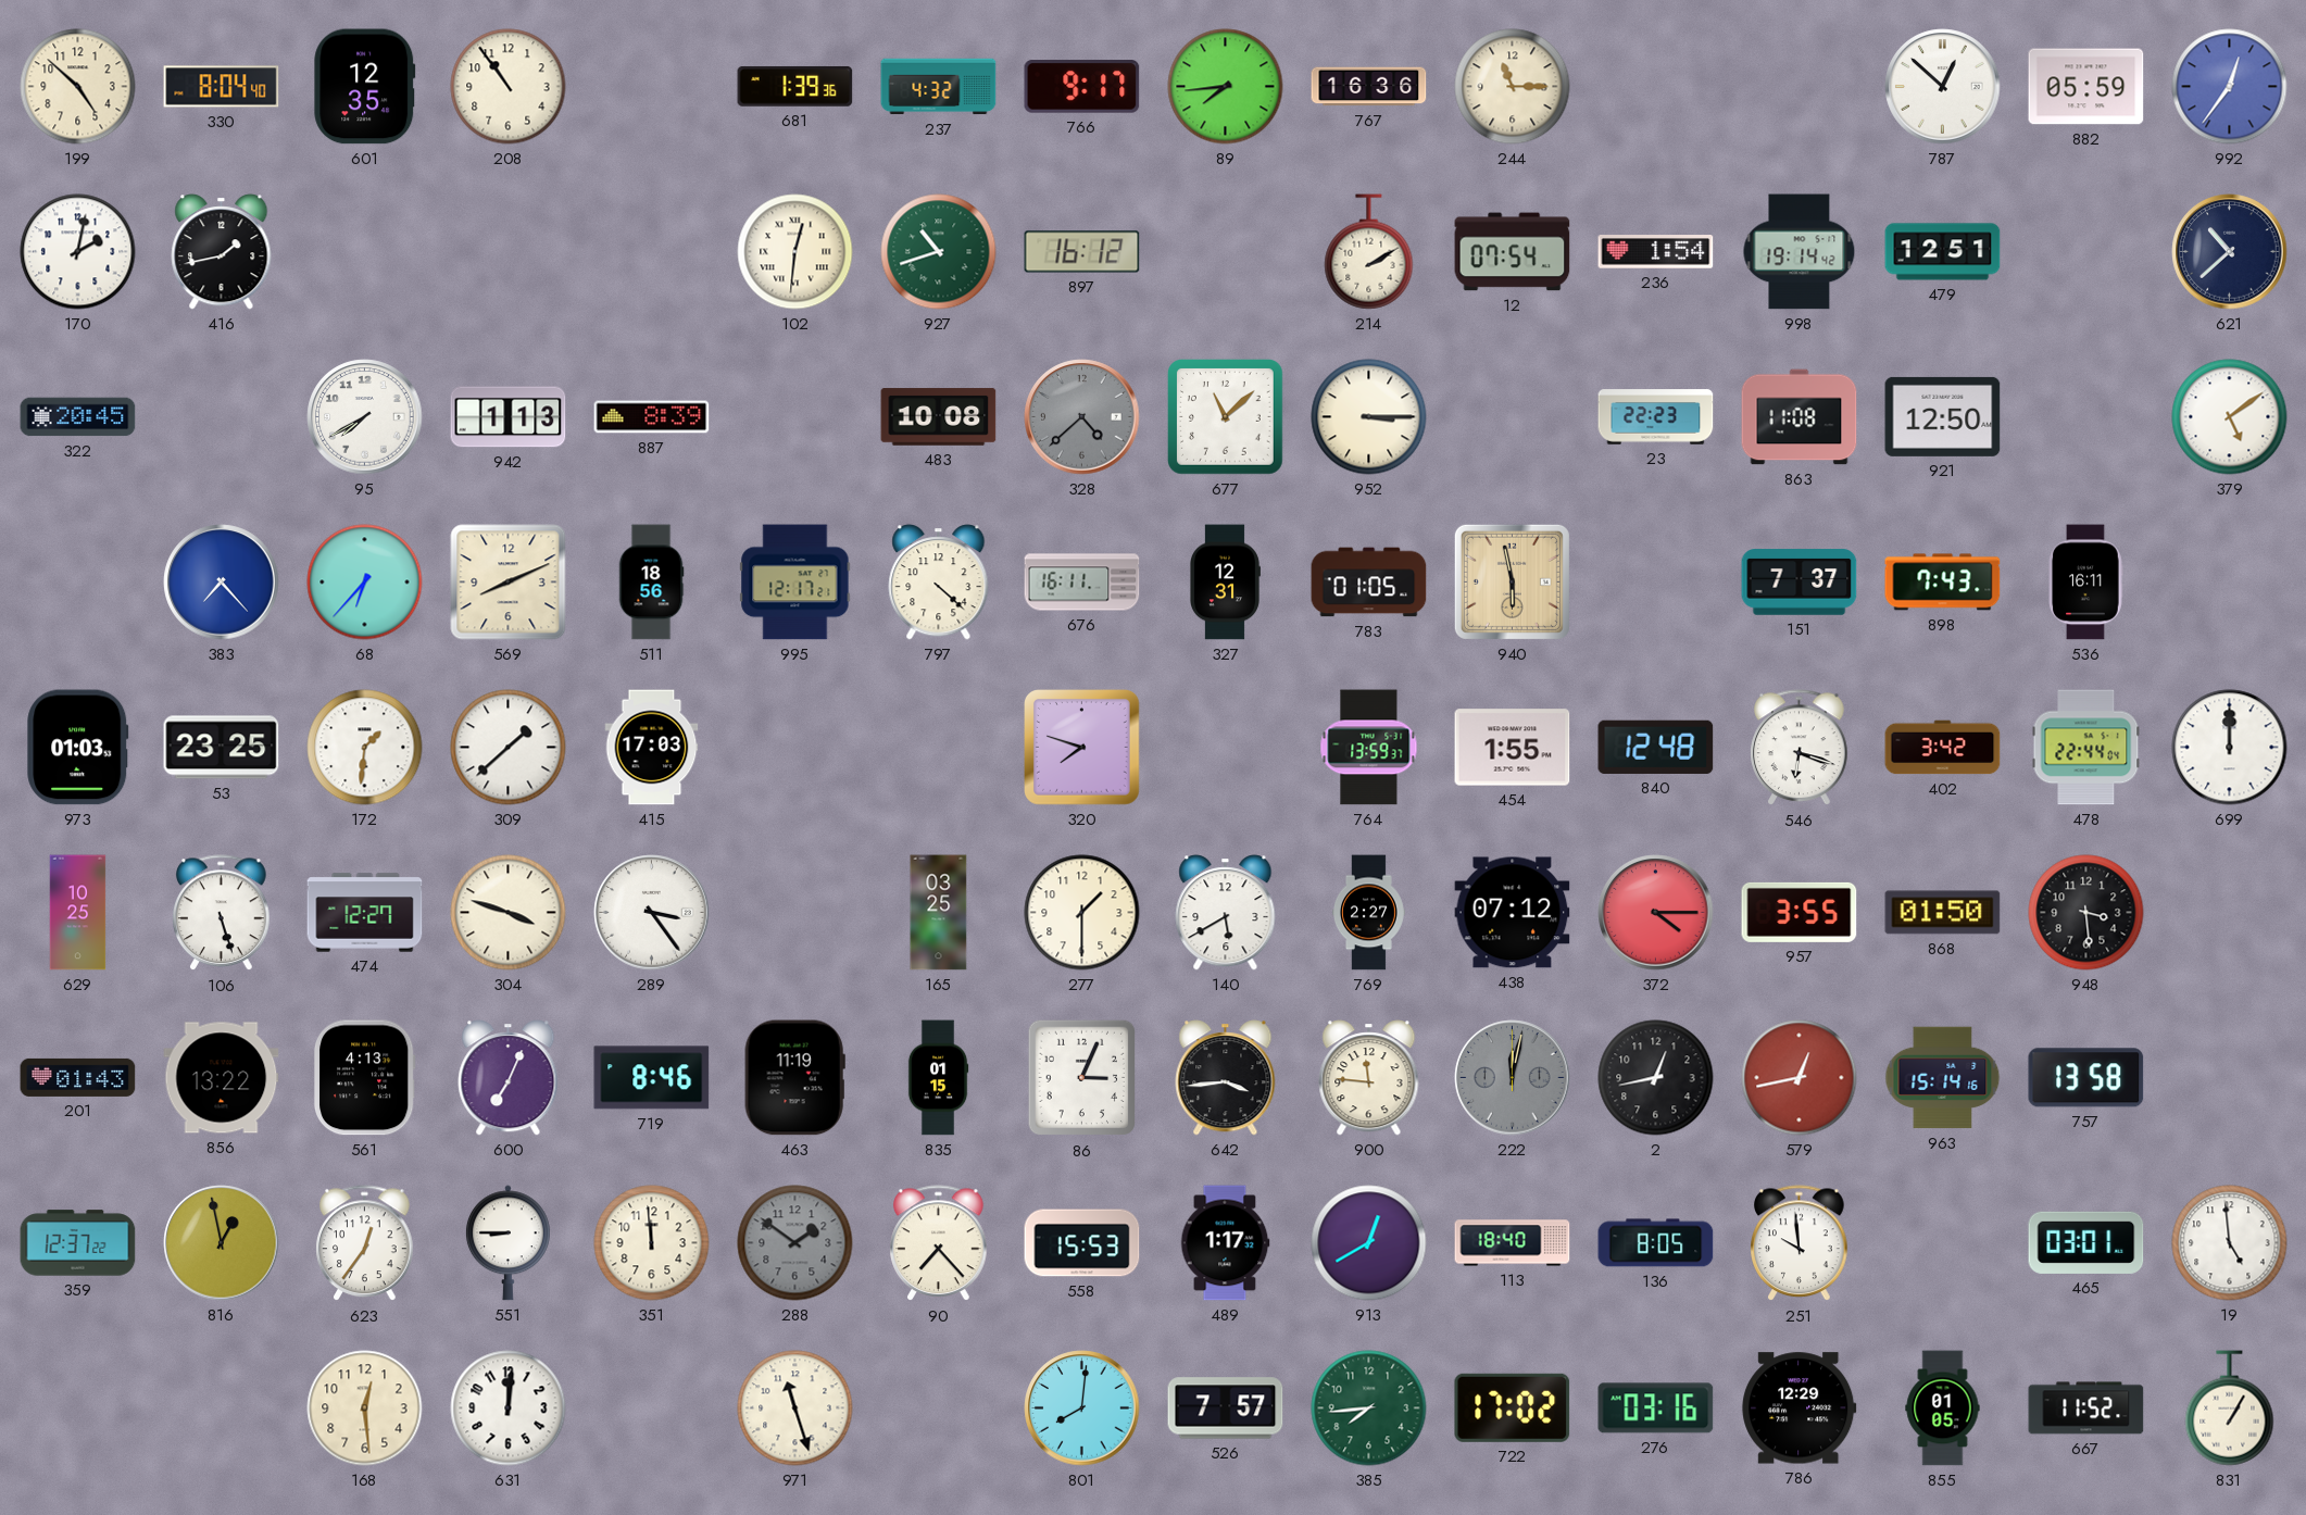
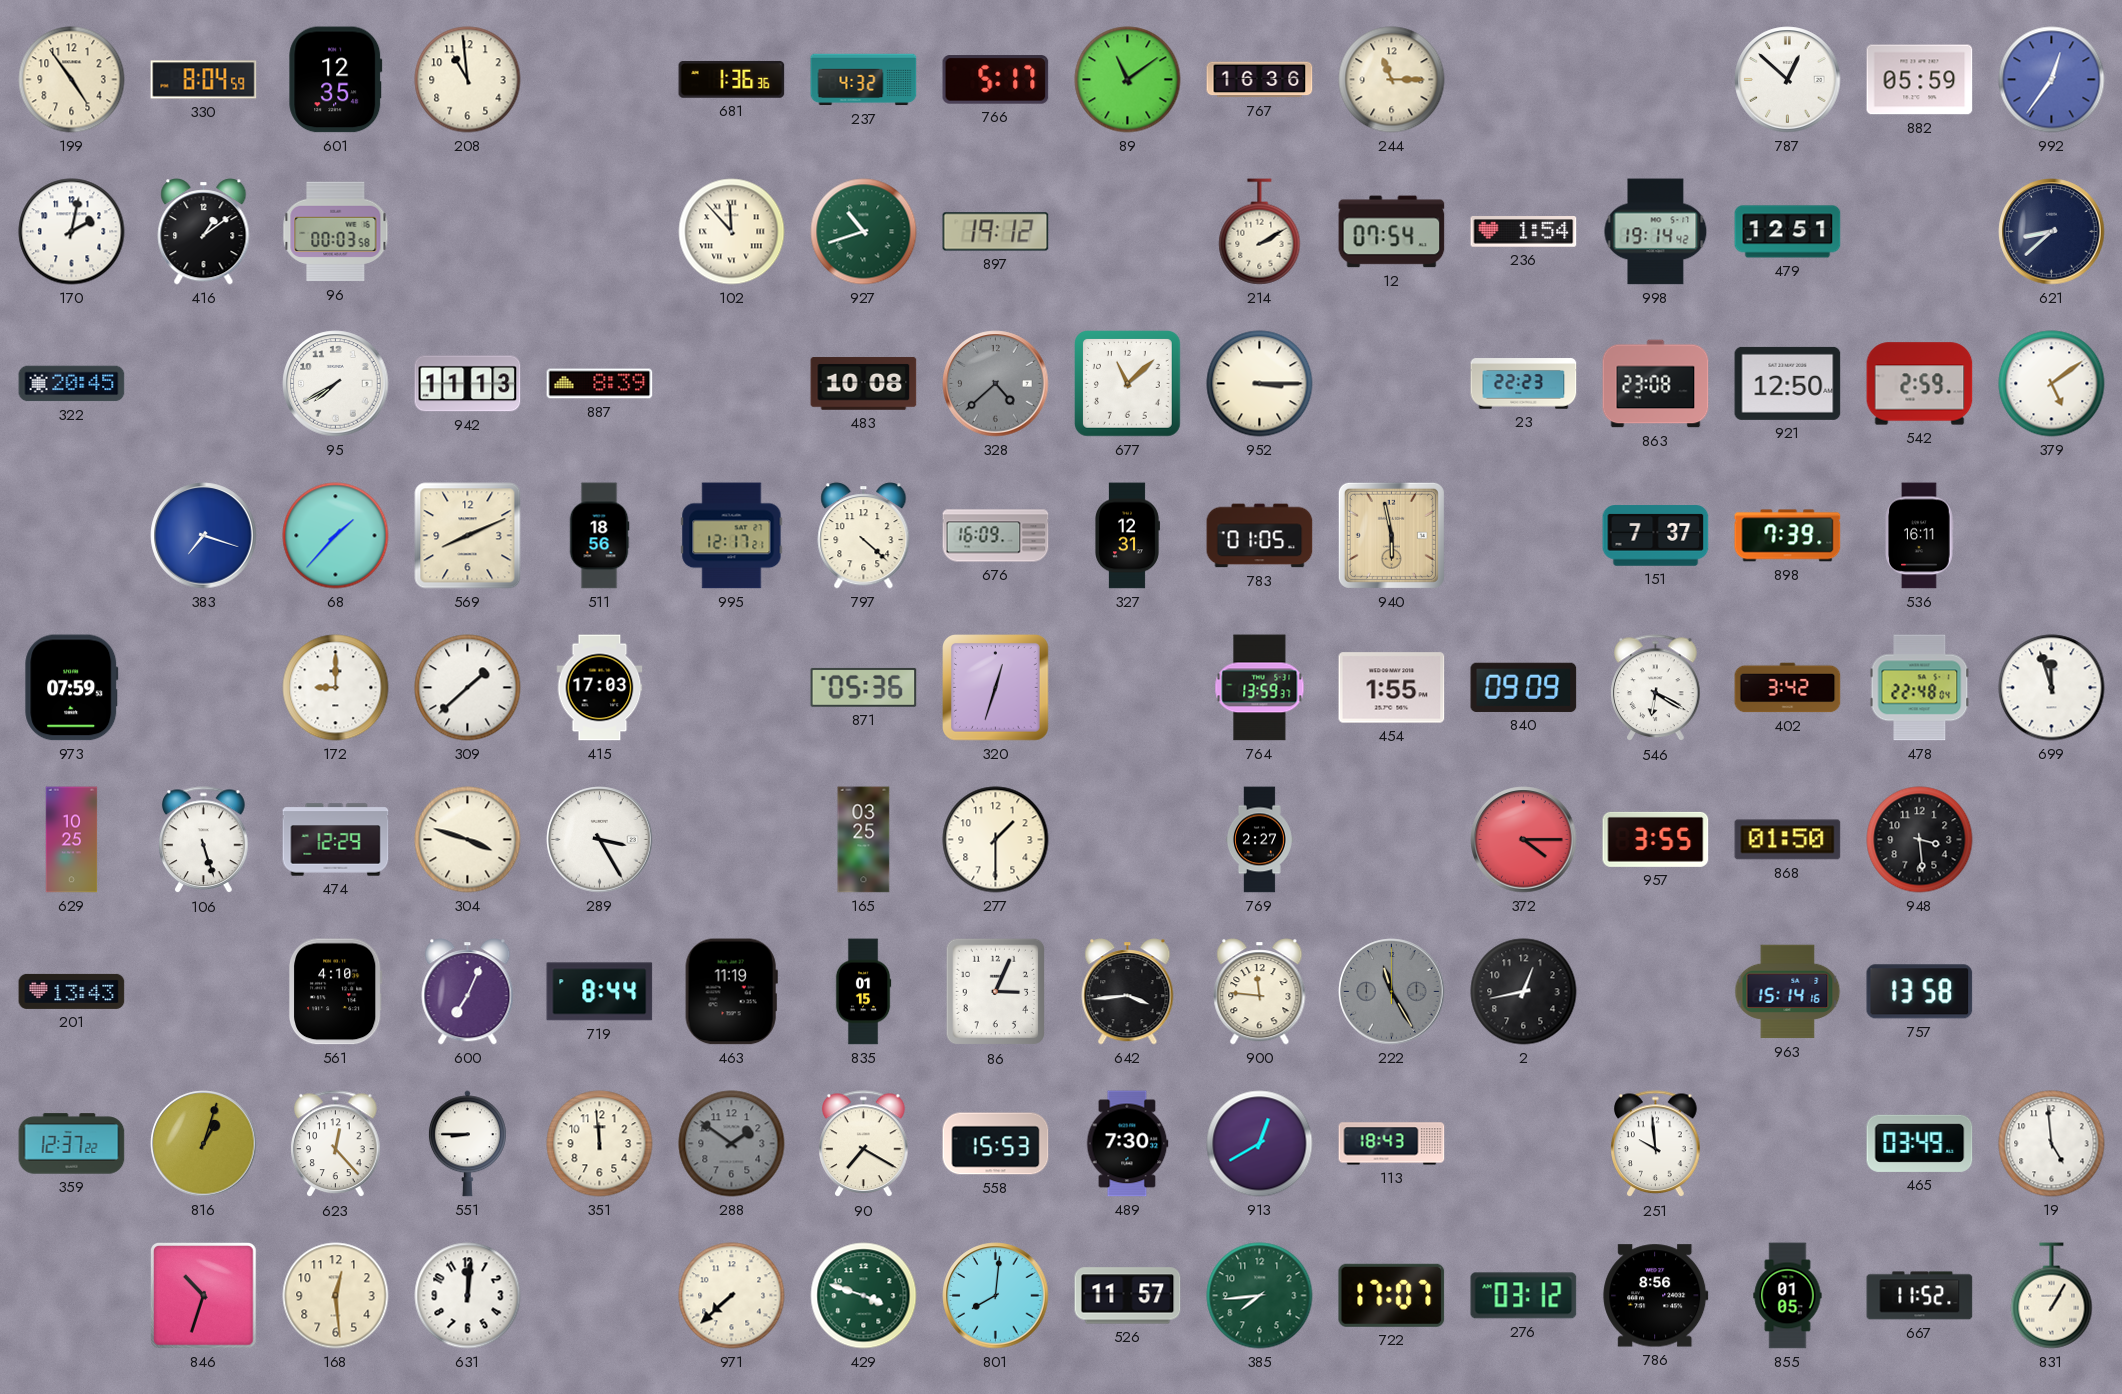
199: 4:52 -> 4:54 (72, 80)
330: 8:04:40 -> 8:04:59 (204, 80)
208: 10:54 -> 10:59 (468, 80)
681: 1:39 -> 1:36 (732, 79)
766: 9:17 -> 5:17 (996, 80)
89: 7:44 -> 11:09 (1128, 80)
416: 1:43 -> 1:09 (204, 232)
96: none -> 00:03 (336, 232)
102: 12:31 -> 11:53 (732, 232)
897: 16:12 -> 19:12 (996, 232)
621: 10:38 -> 8:38 (2052, 232)
942: 1:13 -> 11:13 (468, 384)
863: 11:08 -> 23:08 (1656, 384)
542: none -> 2:59 (1920, 384)
383: 7:23 -> 7:18 (204, 536)
68: 6:37 -> 1:37 (336, 536)
676: 16:11 -> 16:09 (996, 536)
898: 7:43 -> 7:39 (1788, 536)
973: 01:03 -> 07:59 (72, 688)
53: 23:25 -> none (222, 748)
172: 1:31 -> 9:00 (336, 688)
871: none -> 05:36 (864, 687)
320: 7:48 -> 12:33 (996, 688)
840: 12:48 -> 09:09 (1524, 687)
546: 6:18 -> 6:20 (1656, 688)
478: 22:44 -> 22:48 (1920, 688)
699: 12:00 -> 11:57 (2052, 688)
474: 12:27 -> 12:29 (336, 840)
289: 3:24 -> 3:25 (600, 840)
140: 5:40 -> none (1226, 913)
438: 07:12 -> none (1513, 913)
201: 01:43 -> 13:43 (72, 991)
856: 13:22 -> none (222, 1078)
561: 4:13 -> 4:10 (335, 992)
719: 8:46 -> 8:44 (600, 992)
222: 12:02 -> 11:25 (1392, 992)
579: 12:43 -> none (1800, 1078)
816: 12:58 -> 1:03 (204, 1144)
623: 12:36 -> 12:23 (336, 1144)
90: 7:23 -> 7:20 (864, 1144)
489: 1:17 -> 7:30 (1127, 1144)
113: 18:40 -> 18:43 (1392, 1144)
136: 8:05 -> none (1656, 1243)
465: 03:01 -> 03:49 (1920, 1143)
846: none -> 10:33 (204, 1296)
971: 11:27 -> 7:38 (732, 1296)
429: none -> 3:48 (864, 1296)
526: 7:57 -> 11:57 (1128, 1296)
722: 17:02 -> 17:07 (1392, 1295)
276: 03:16 -> 03:12 (1524, 1296)
786: 12:29 -> 8:56 (1656, 1296)
